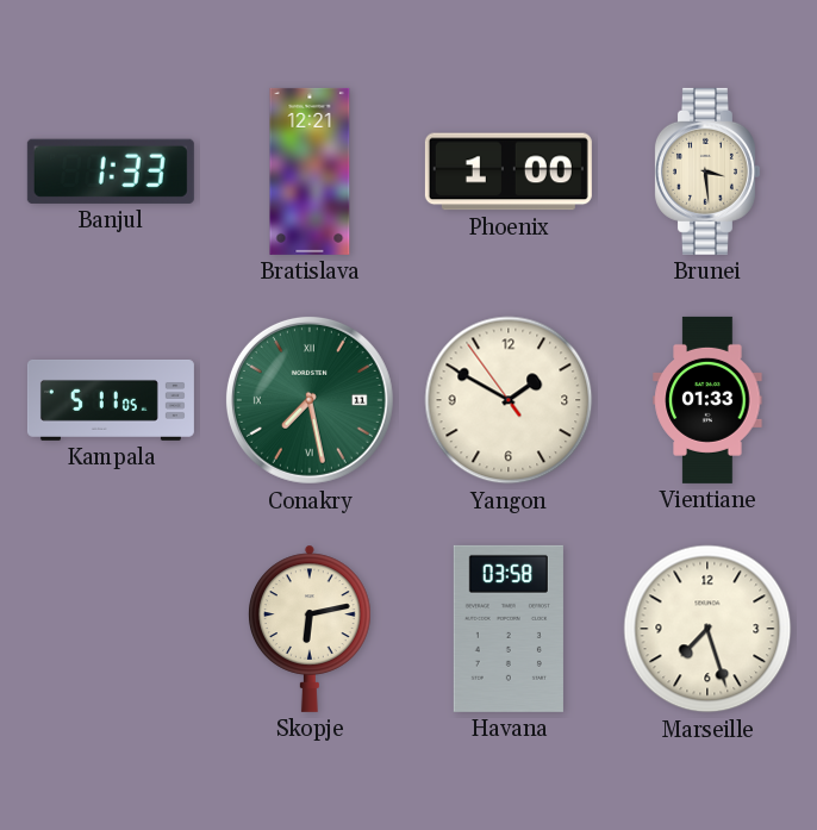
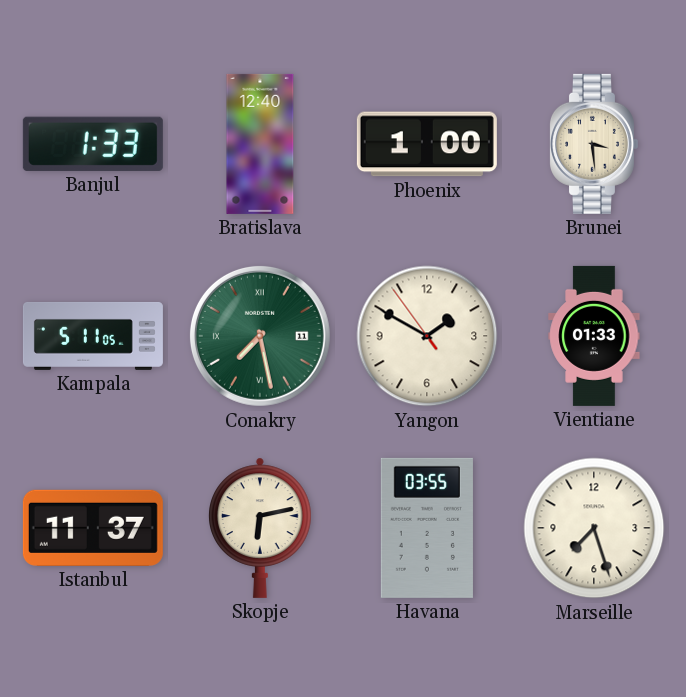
Bratislava: 12:21 -> 12:40 (260, 144)
Istanbul: none -> 11:37 (93, 528)
Havana: 03:58 -> 03:55 (427, 528)
